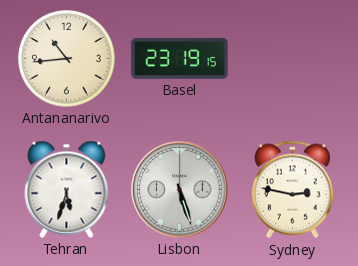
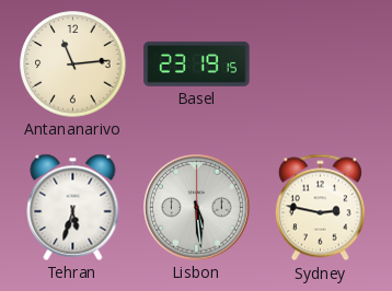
Antananarivo: 10:44 -> 11:14 (73, 65)
Lisbon: 5:27 -> 5:29 (197, 208)
